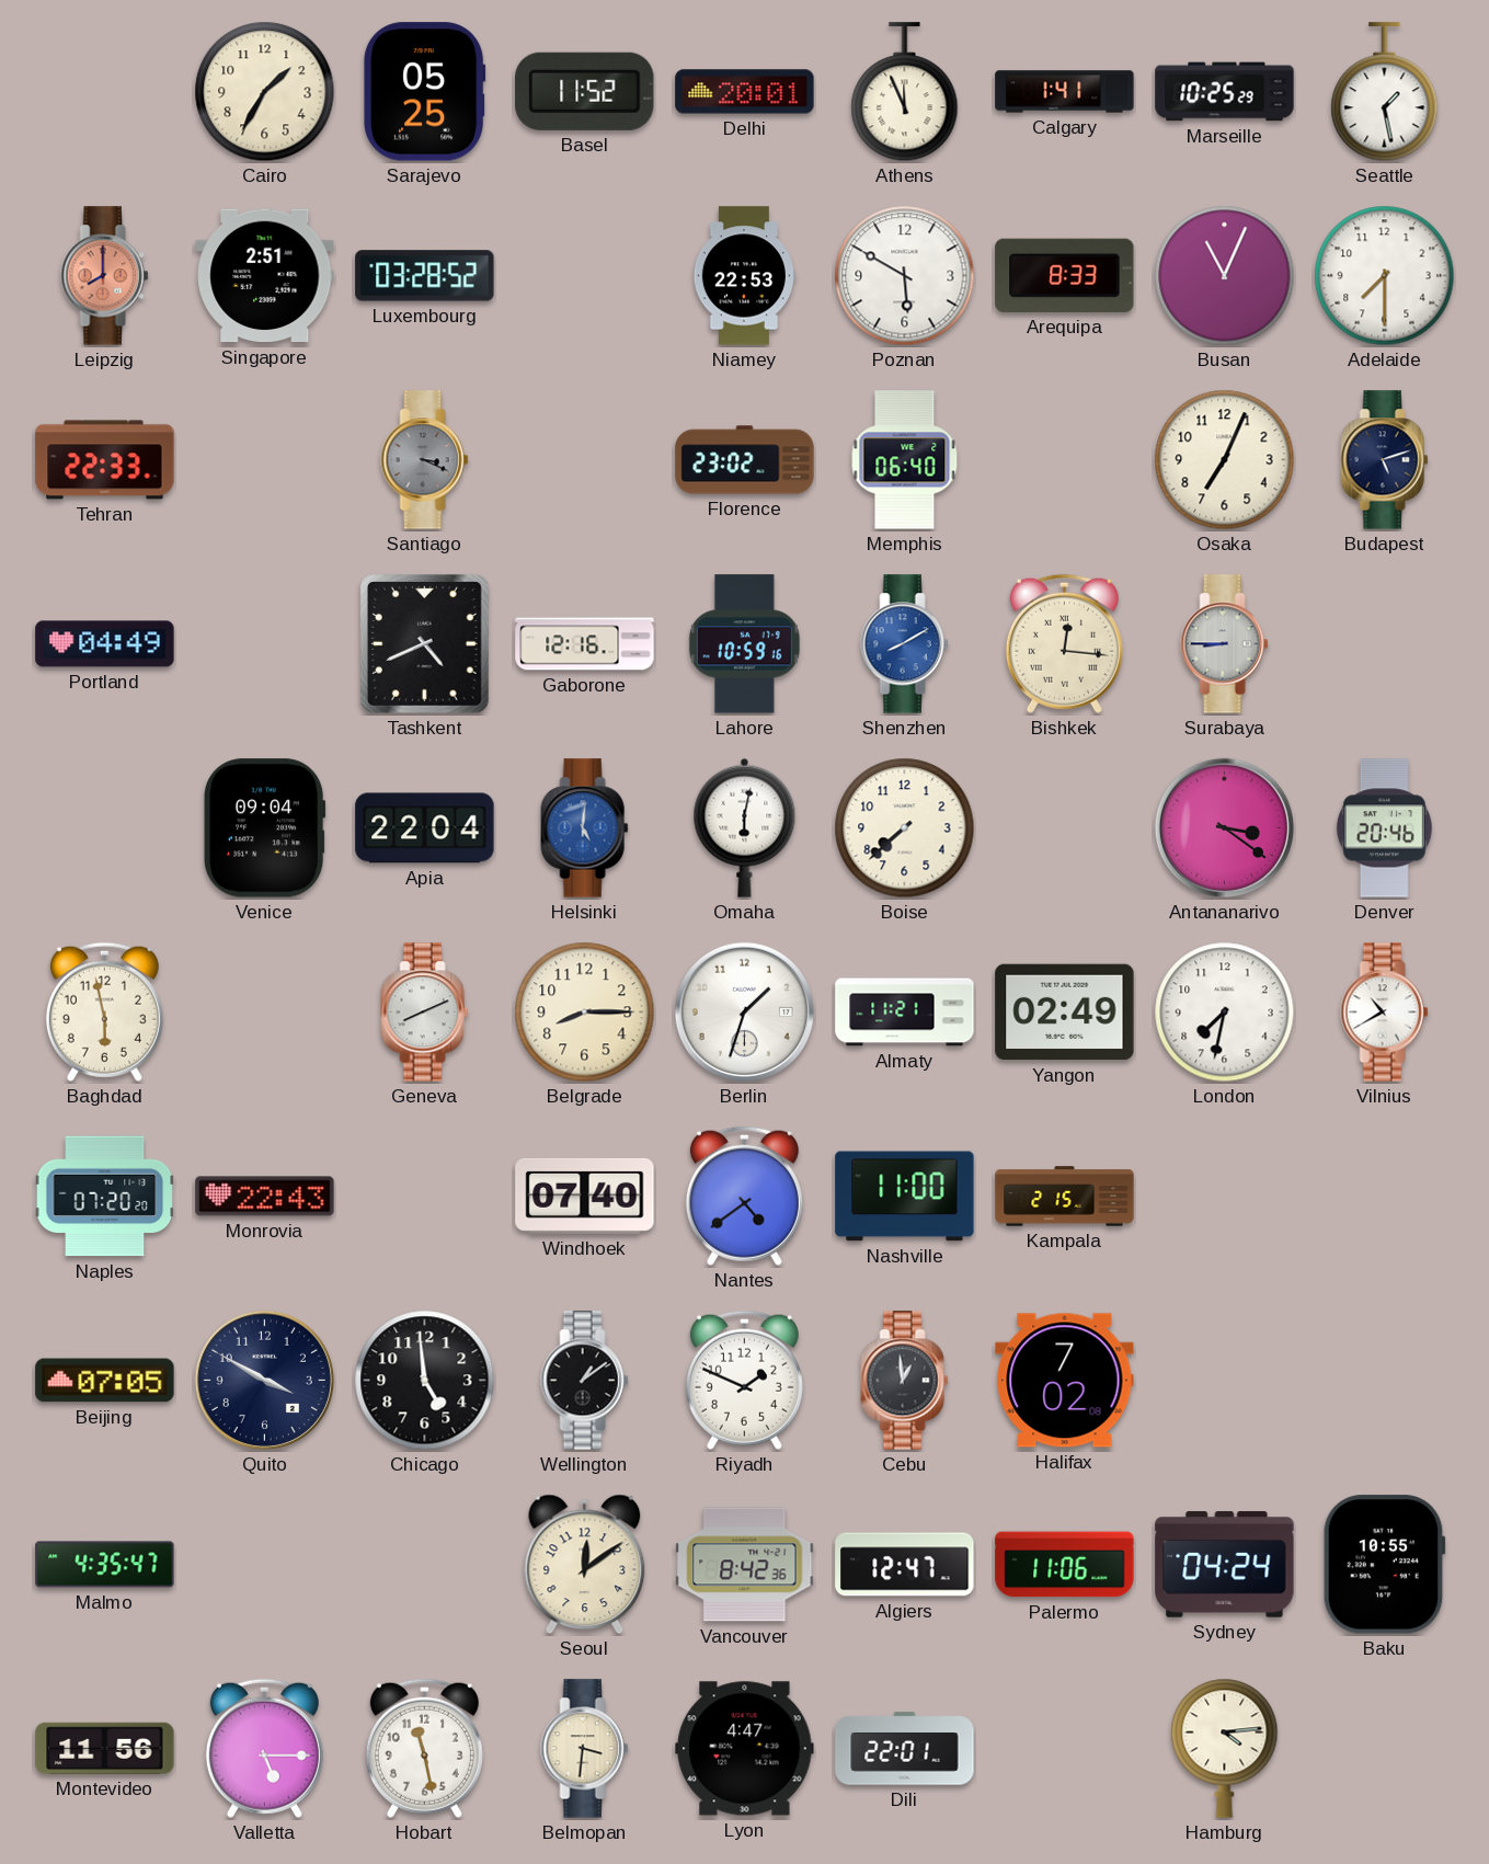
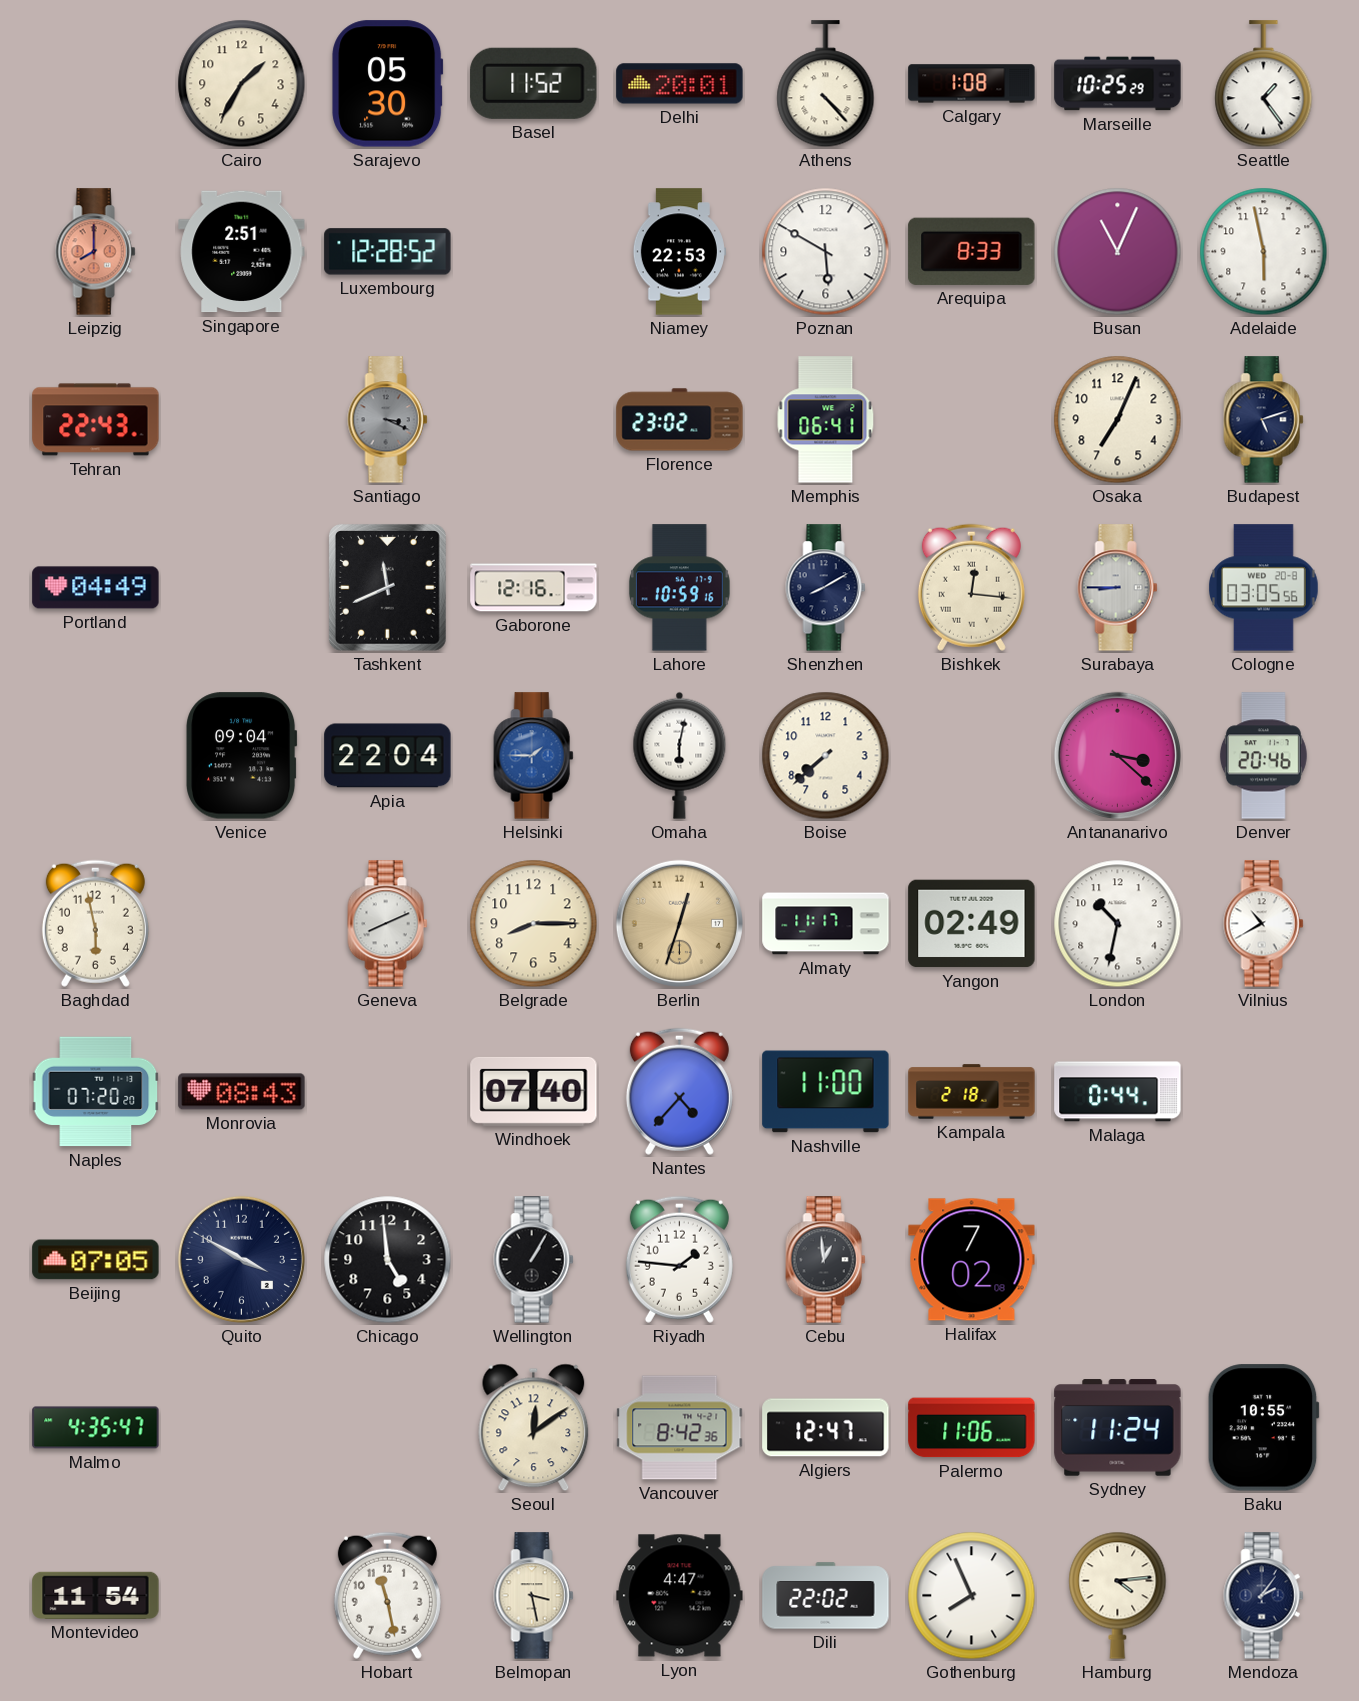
Sarajevo: 05:25 -> 05:30 (388, 84)
Athens: 11:56 -> 4:23 (826, 84)
Calgary: 1:41 -> 1:08 (972, 84)
Seattle: 1:28 -> 1:24 (1264, 84)
Luxembourg: 03:28 -> 12:28 (388, 252)
Adelaide: 7:30 -> 5:58 (1264, 252)
Tehran: 22:33 -> 22:43 (96, 420)
Memphis: 06:40 -> 06:41 (826, 420)
Tashkent: 4:41 -> 11:41 (387, 587)
Shenzhen dial: blue -> navy (826, 588)
Cologne: none -> 03:05 (1264, 588)
Helsinki: 5:01 -> 1:45 (534, 756)
Antananarivo: 3:21 -> 3:22 (1117, 755)
Berlin: 1:33 -> 12:33 (679, 923)
Berlin dial: white -> champagne (679, 923)
Almaty: 11:21 -> 11:17 (826, 924)
London: 7:32 -> 10:32 (1118, 924)
Monrovia: 22:43 -> 08:43 (242, 1092)
Nantes: 4:39 -> 4:37 (679, 1091)
Kampala: 2:15 -> 2:18 (972, 1092)
Malaga: none -> 0:44 (1118, 1092)
Wellington: 1:09 -> 1:05 (534, 1260)
Riyadh: 1:49 -> 1:46 (679, 1259)
Sydney: 04:24 -> 11:24 (1118, 1428)
Montevideo: 11:56 -> 11:54 (96, 1595)
Valletta: 5:15 -> none (264, 1748)
Belmopan: 3:31 -> 3:28 (534, 1596)
Dili: 22:01 -> 22:02 (826, 1596)
Gothenburg: none -> 7:56 (972, 1596)
Mendoza: none -> 2:06 (1264, 1596)
